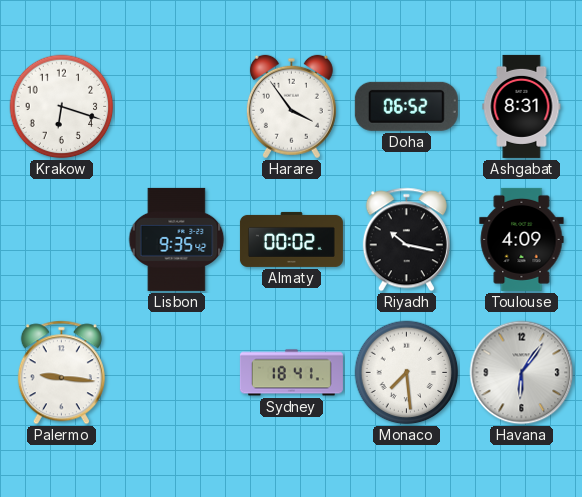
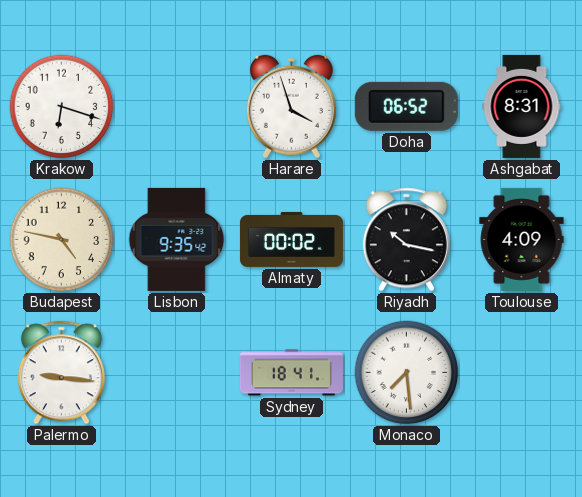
Harare: 3:54 -> 3:57 (291, 107)
Budapest: none -> 4:47 (62, 240)
Havana: 6:06 -> none (522, 373)
